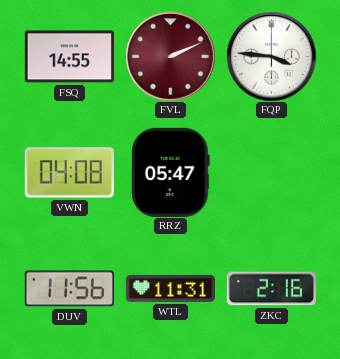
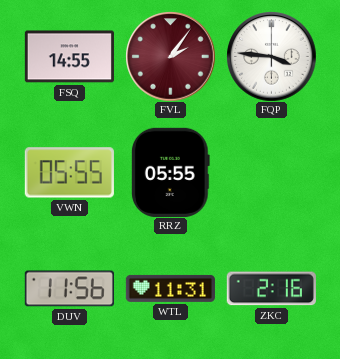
FVL: 2:11 -> 2:06 (170, 56)
VWN: 04:08 -> 05:55 (69, 173)
RRZ: 05:47 -> 05:55 (170, 172)
